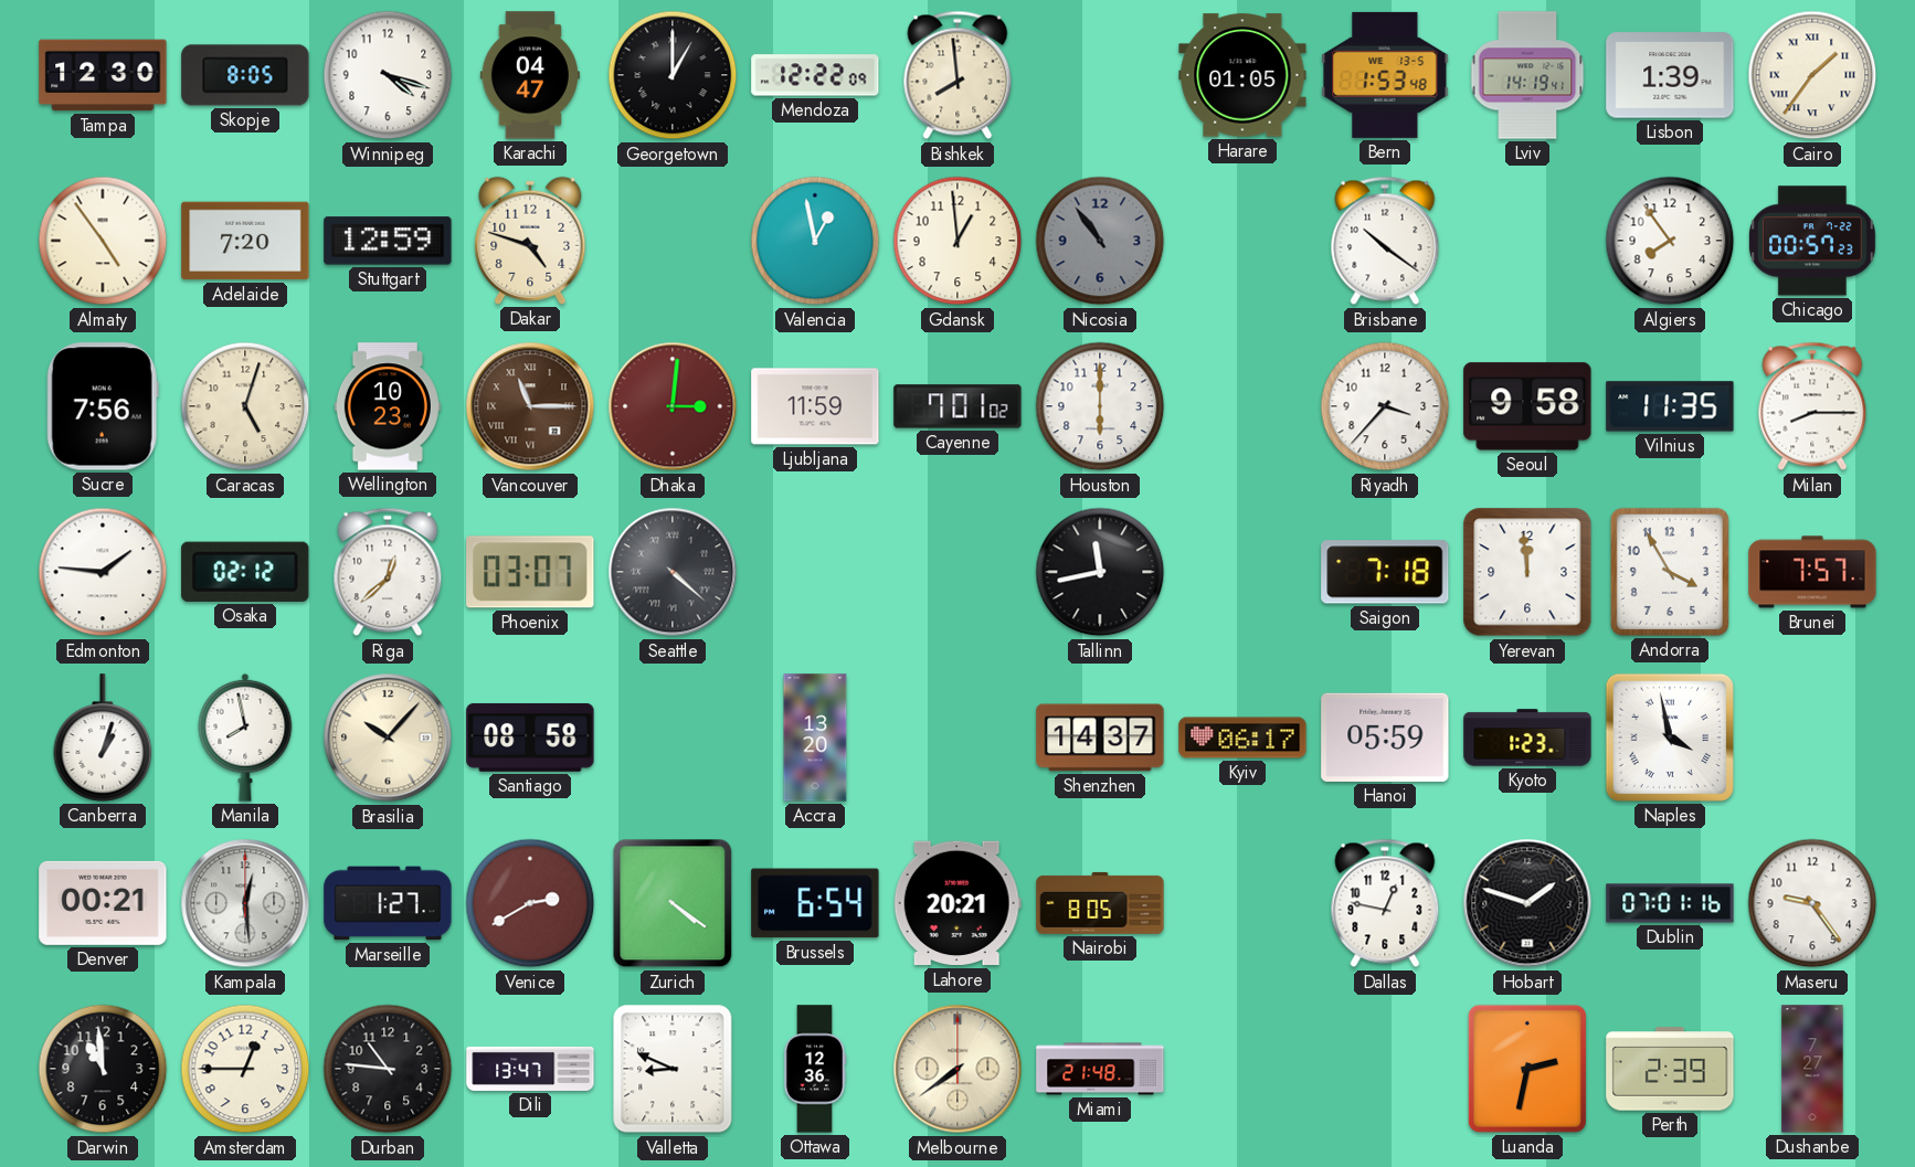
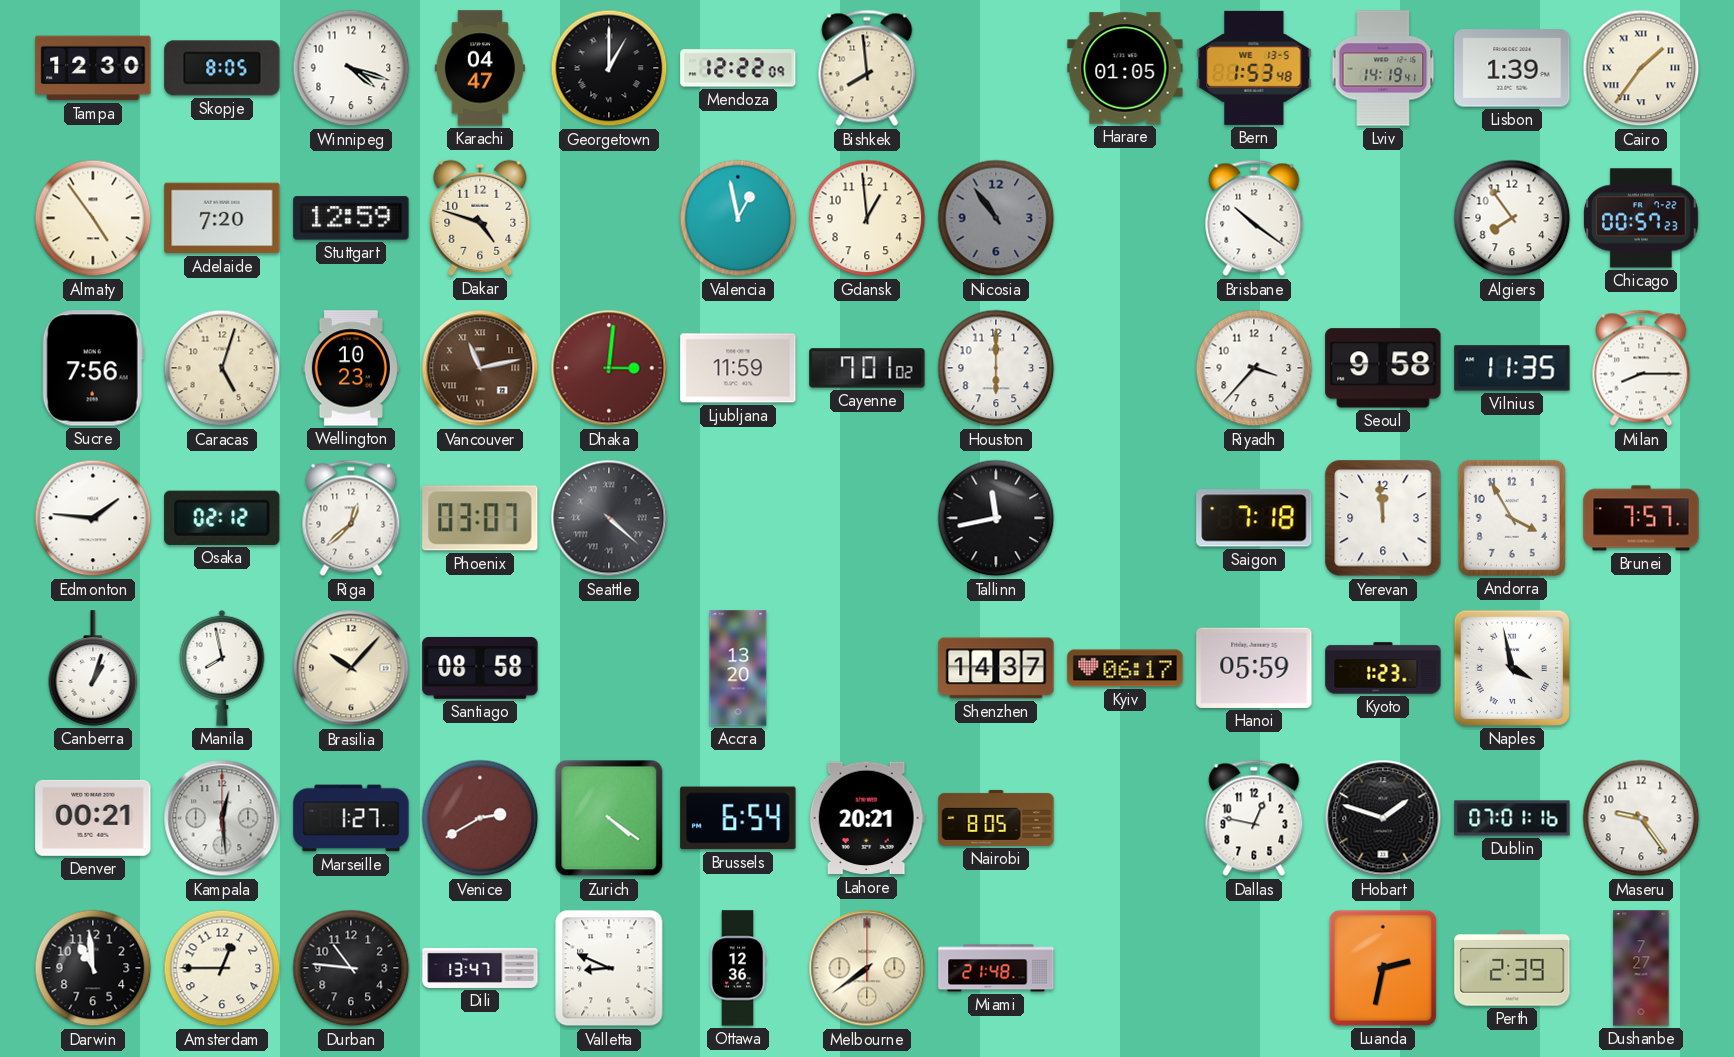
Vancouver: 11:15 -> 11:13 (480, 368)
